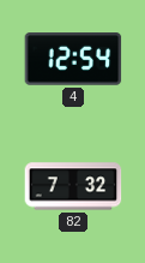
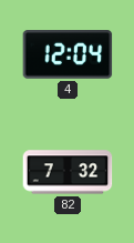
4: 12:54 -> 12:04 (68, 55)
